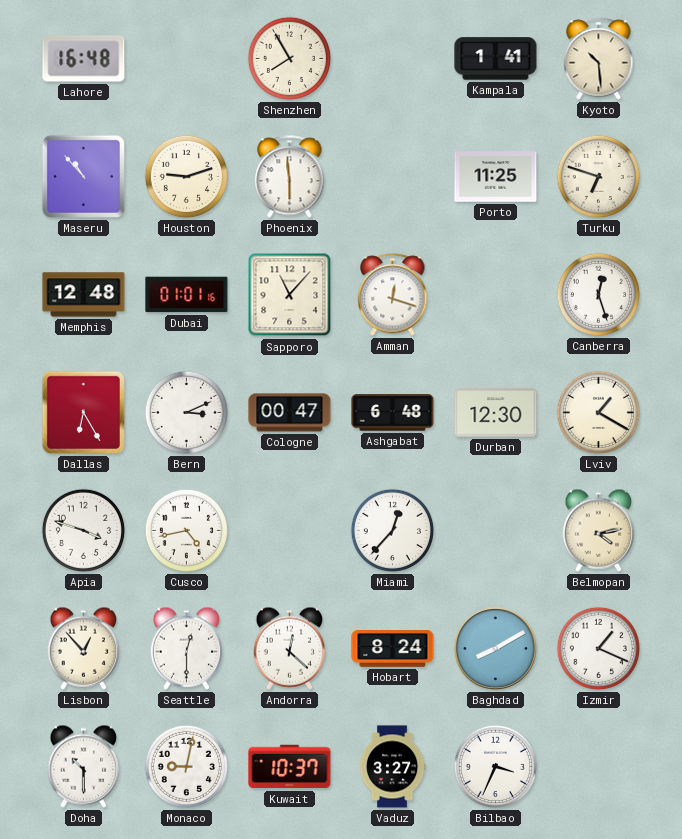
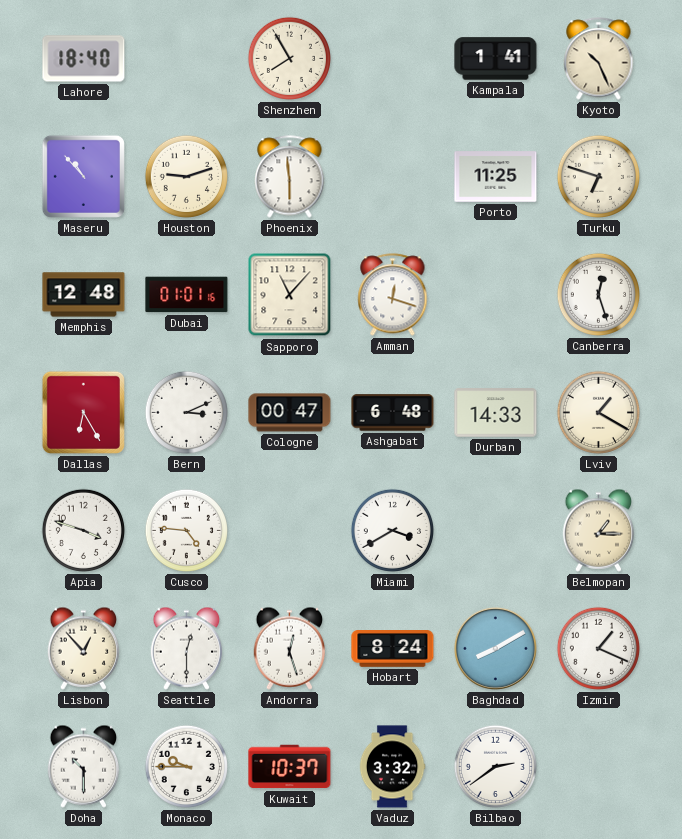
Lahore: 16:48 -> 18:40 (84, 59)
Kyoto: 10:29 -> 10:26 (599, 59)
Durban: 12:30 -> 14:33 (496, 413)
Cusco: 4:43 -> 4:46 (186, 530)
Miami: 12:37 -> 3:40 (392, 530)
Belmopan: 4:13 -> 1:15 (599, 530)
Andorra: 12:22 -> 12:27 (290, 648)
Monaco: 9:02 -> 9:45 (186, 766)
Vaduz: 3:27 -> 3:32 (392, 767)
Bilbao: 3:34 -> 2:39 (495, 766)
